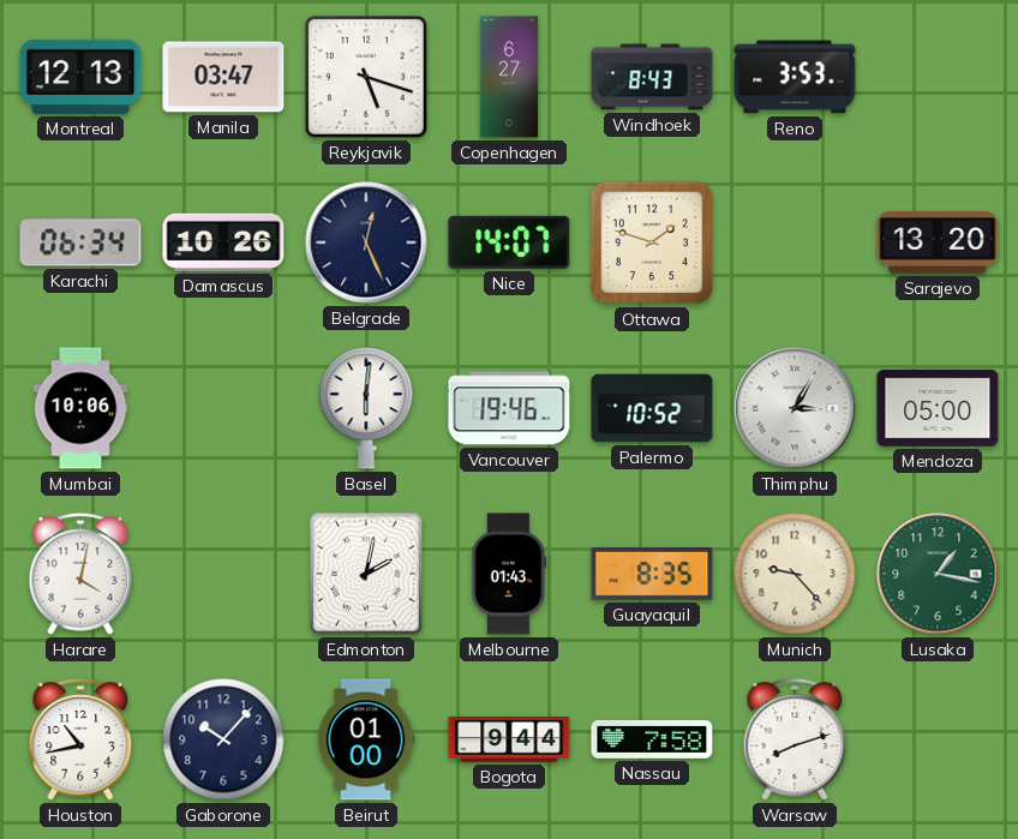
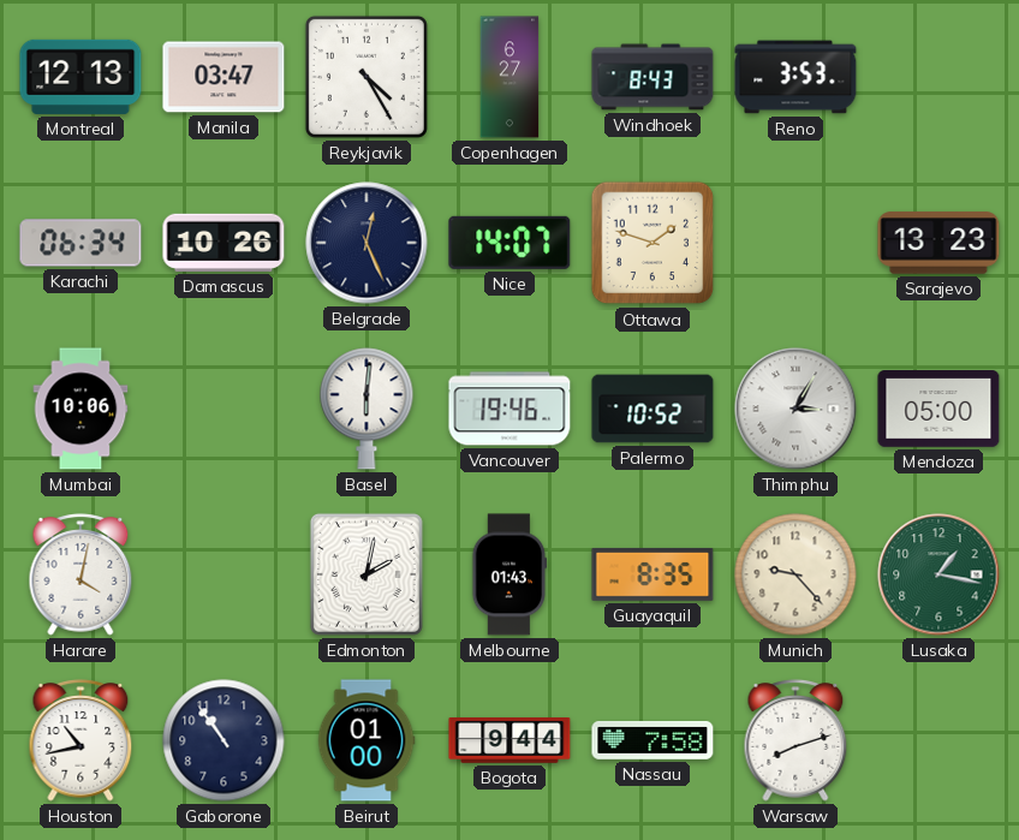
Reykjavik: 5:18 -> 4:25 (367, 77)
Sarajevo: 13:20 -> 13:23 (938, 243)
Gaborone: 10:07 -> 10:54 (224, 740)
